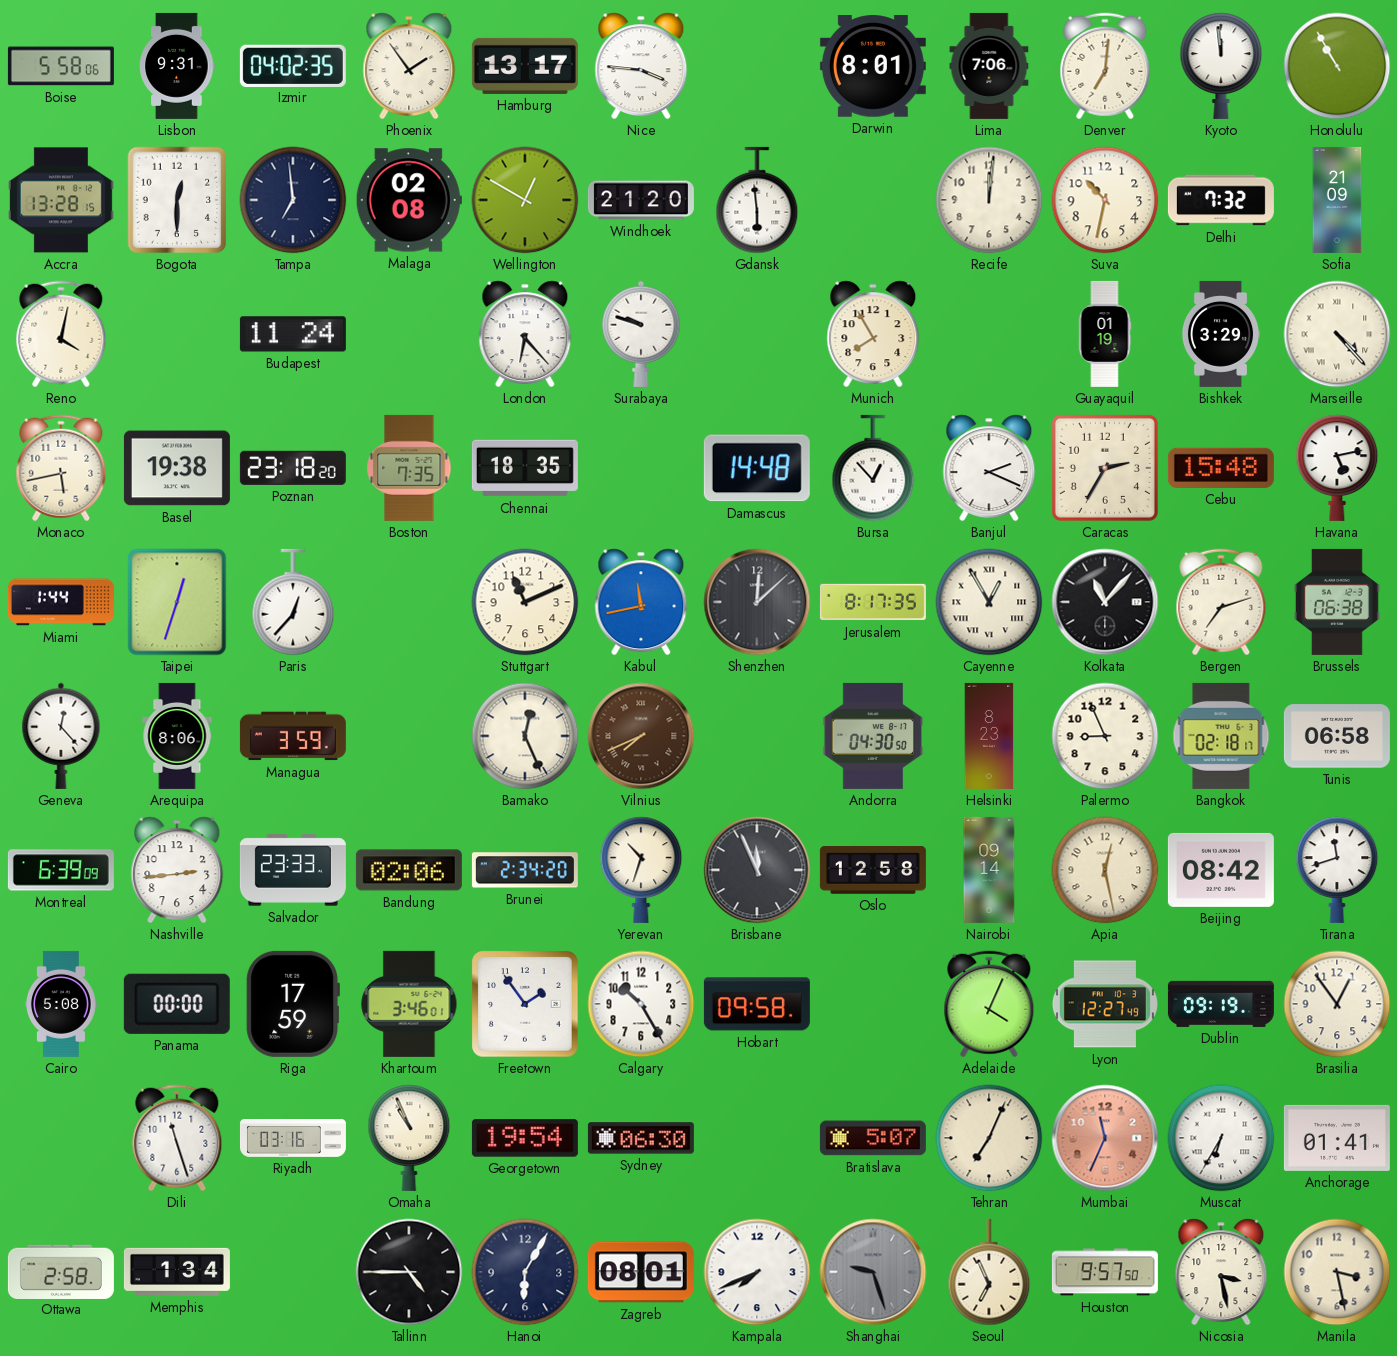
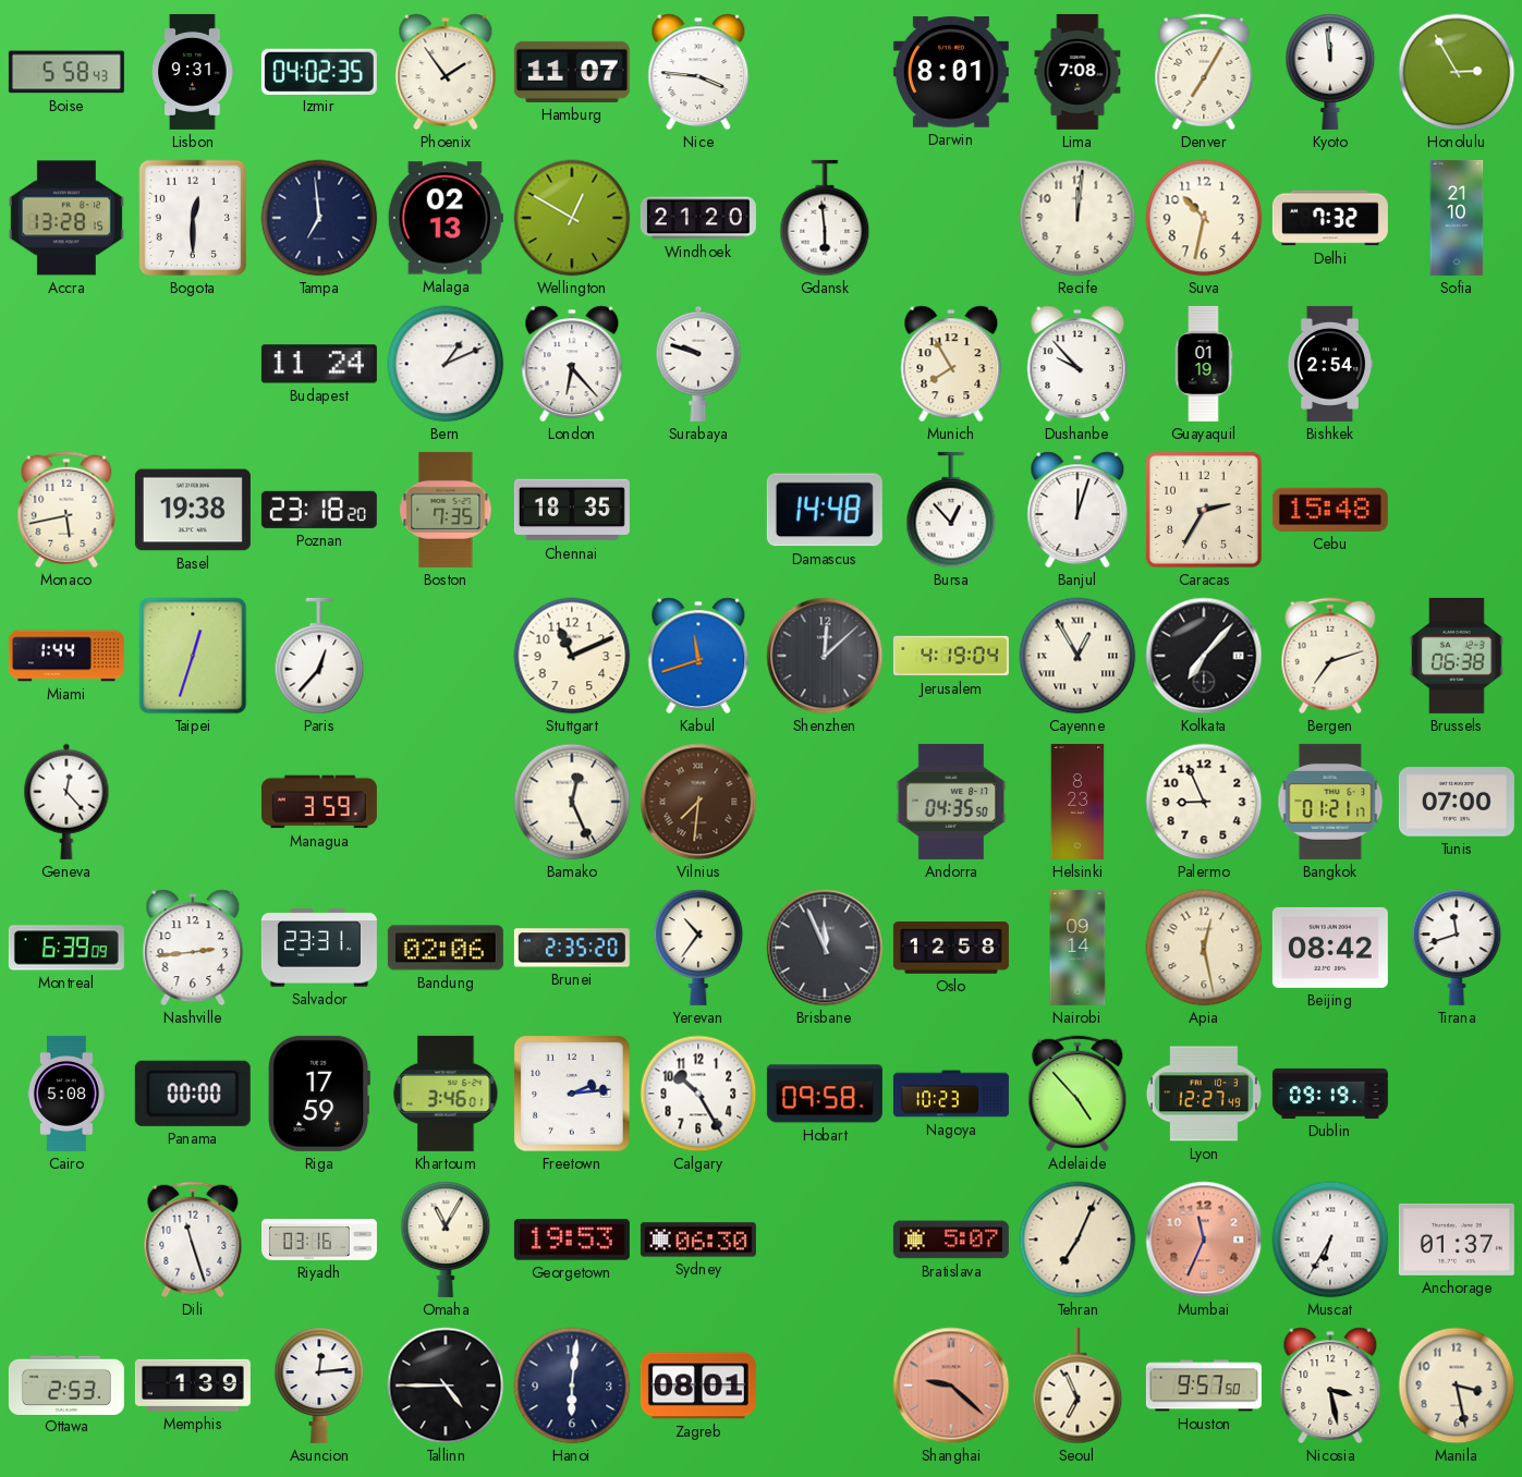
Boise: 5:58:06 -> 5:58:43 (66, 72)
Hamburg: 13:17 -> 11:07 (572, 72)
Lima: 7:06 -> 7:08 (1077, 72)
Denver: 7:01 -> 7:05 (1204, 72)
Honolulu: 10:55 -> 2:55 (1457, 72)
Malaga: 02:08 -> 02:13 (446, 218)
Sofia: 21:09 -> 21:10 (1457, 218)
Reno: 4:02 -> none (61, 334)
Bern: none -> 1:11 (446, 364)
Dushanbe: none -> 9:53 (1077, 364)
Bishkek: 3:29 -> 2:54 (1329, 364)
Marseille: 4:23 -> none (1337, 334)
Banjul: 2:19 -> 12:03 (1077, 510)
Havana: 5:13 -> none (1337, 468)
Kabul: 11:43 -> 11:42 (698, 656)
Jerusalem: 8:17 -> 4:19 (951, 656)
Kolkata: 11:07 -> 7:07 (1204, 656)
Arequipa: 8:06 -> none (177, 736)
Vilnius: 7:41 -> 7:31 (698, 802)
Andorra: 04:30 -> 04:35 (951, 802)
Bangkok: 02:18 -> 01:21 (1330, 802)
Tunis: 06:58 -> 07:00 (1457, 802)
Salvador: 23:33 -> 23:31 (319, 948)
Brunei: 2:34 -> 2:35 (572, 948)
Yerevan: 10:33 -> 10:36 (698, 948)
Freetown: 1:54 -> 2:14 (572, 1094)
Nagoya: none -> 10:23 (951, 1094)
Adelaide: 4:04 -> 4:53 (1077, 1094)
Brasilia: 12:54 -> none (1337, 1004)
Omaha: 10:56 -> 11:05 (446, 1240)
Georgetown: 19:54 -> 19:53 (572, 1240)
Anchorage: 01:41 -> 01:37 (1457, 1240)
Ottawa: 2:58 -> 2:53 (66, 1384)
Memphis: 1:34 -> 1:39 (193, 1386)
Asuncion: none -> 12:14 (319, 1386)
Hanoi: 6:05 -> 6:01 (572, 1386)
Kampala: 7:41 -> none (757, 1272)
Shanghai: 9:27 -> 9:22 (951, 1386)
Shanghai dial: grey -> salmon (951, 1386)
